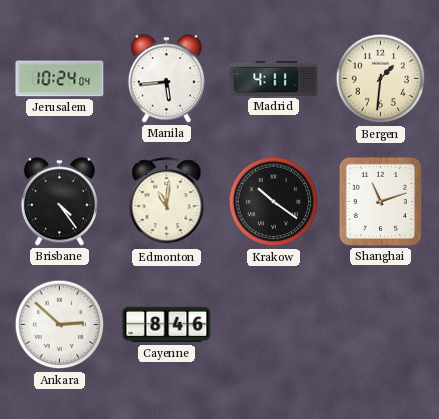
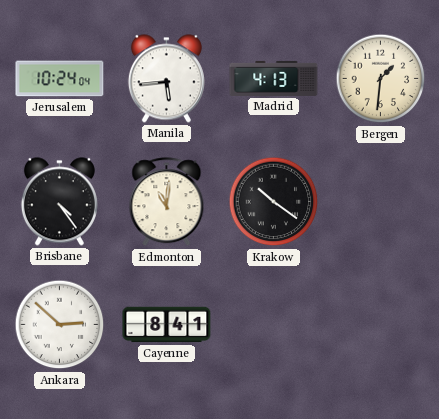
Madrid: 4:11 -> 4:13 (274, 78)
Shanghai: 11:12 -> none (380, 201)
Cayenne: 8:46 -> 8:41 (167, 325)
